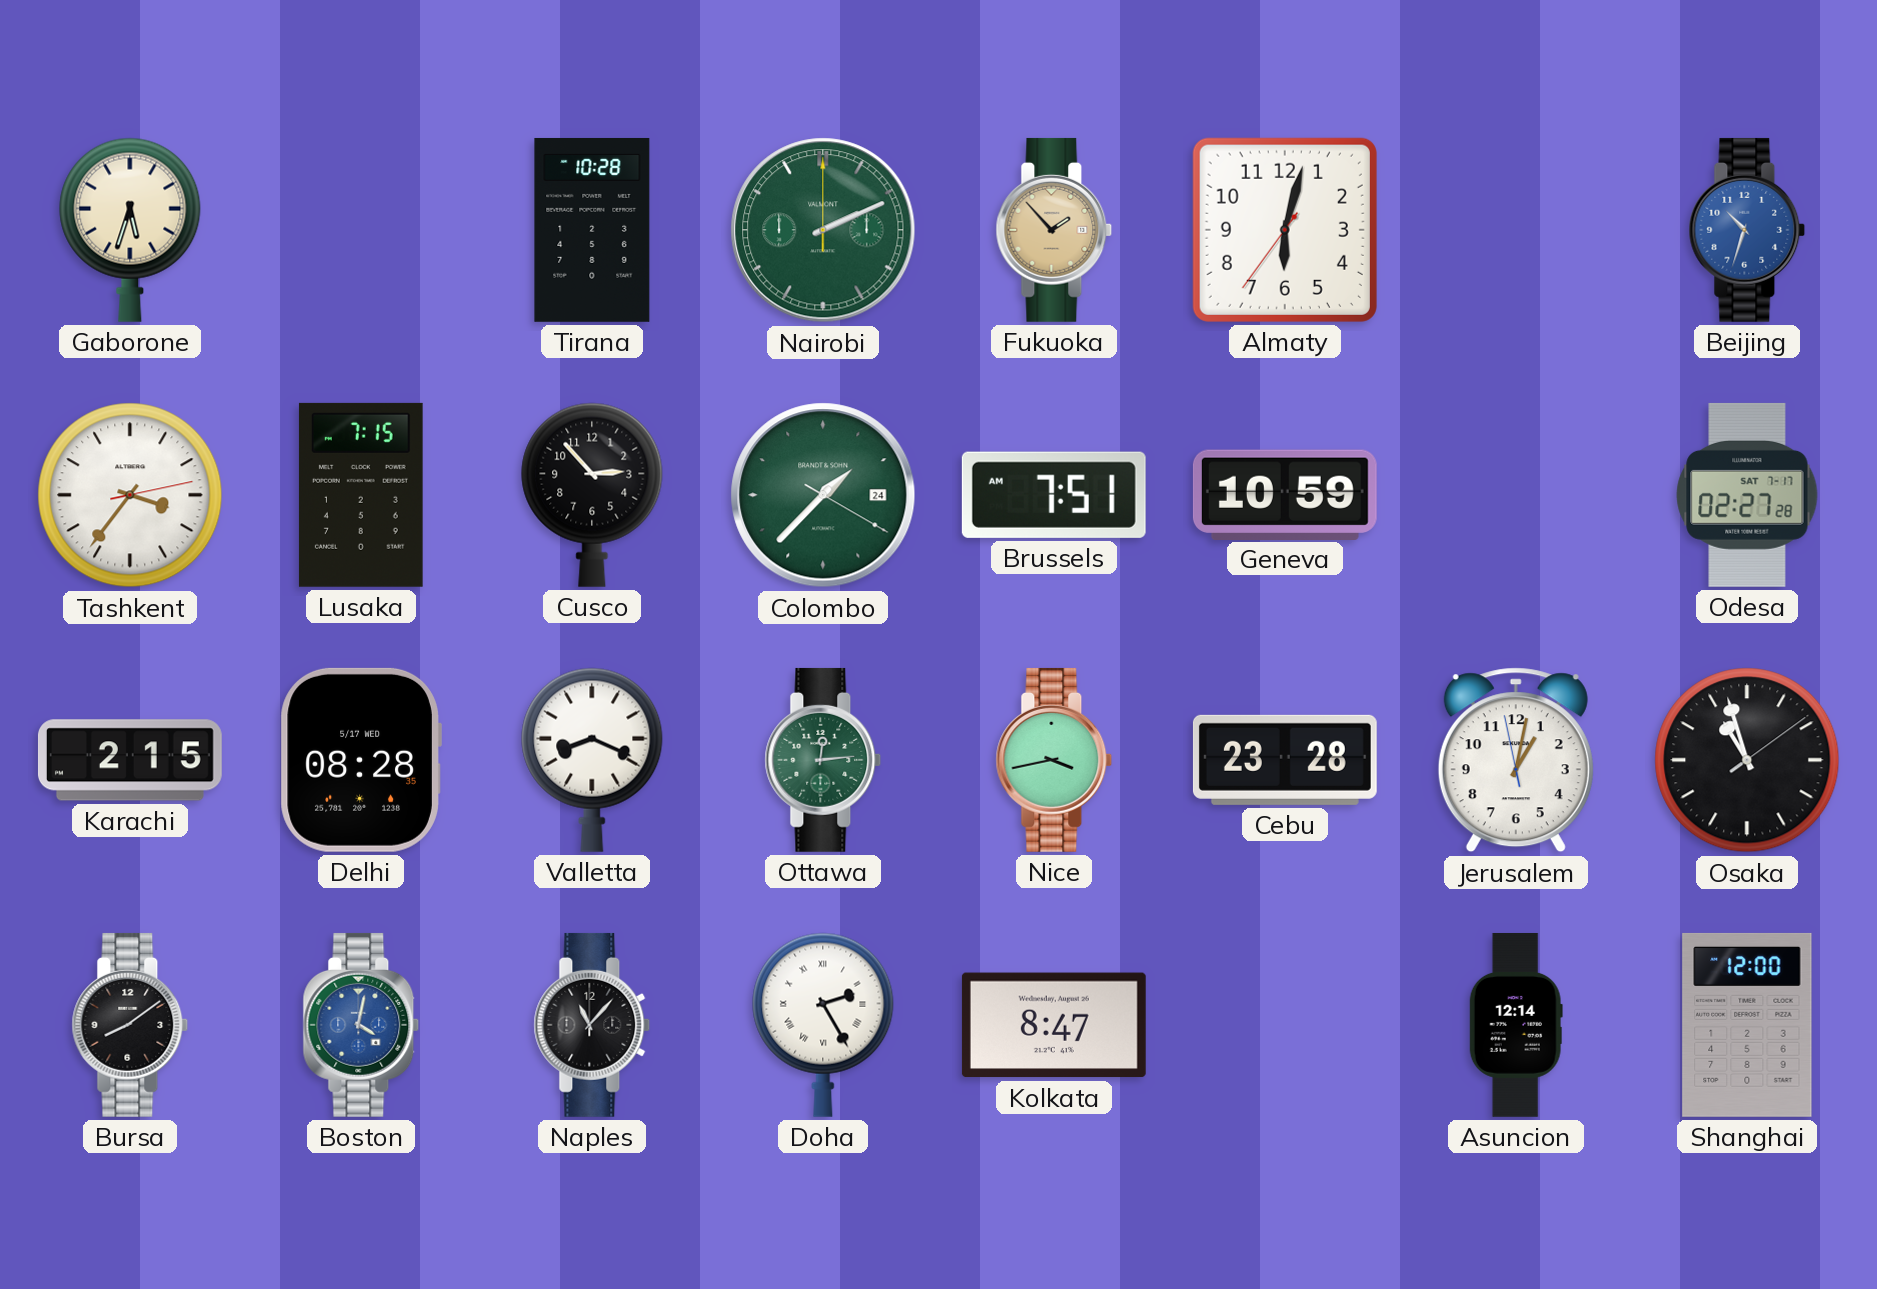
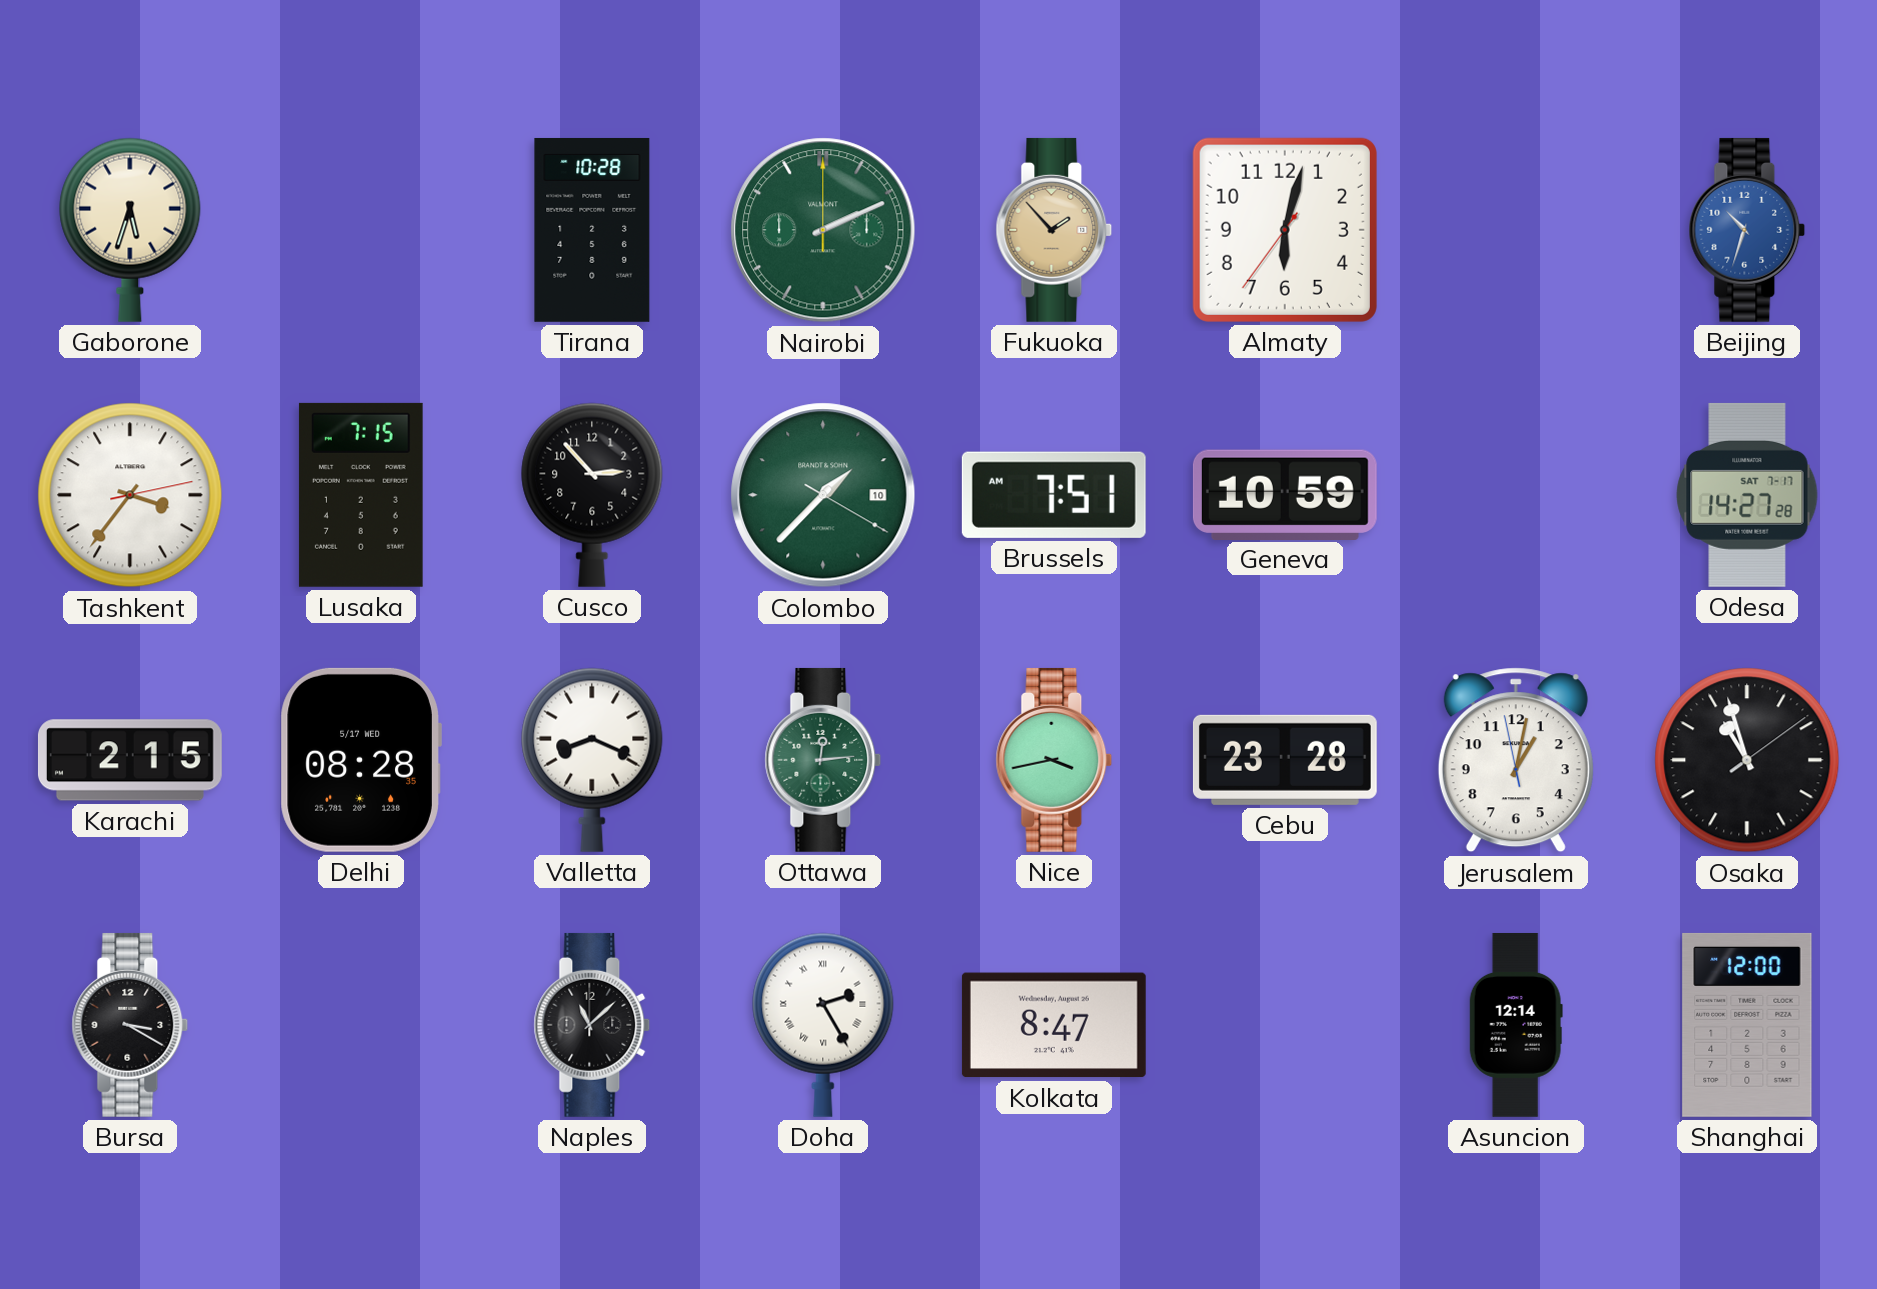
Colombo date: 24 -> 10 (823, 495)
Odesa: 02:27 -> 14:27 (1747, 495)
Bursa: 8:09 -> 3:20 (130, 1025)
Boston: 4:02 -> none (361, 1025)
Naples: 11:07 -> 11:08 (592, 1025)
